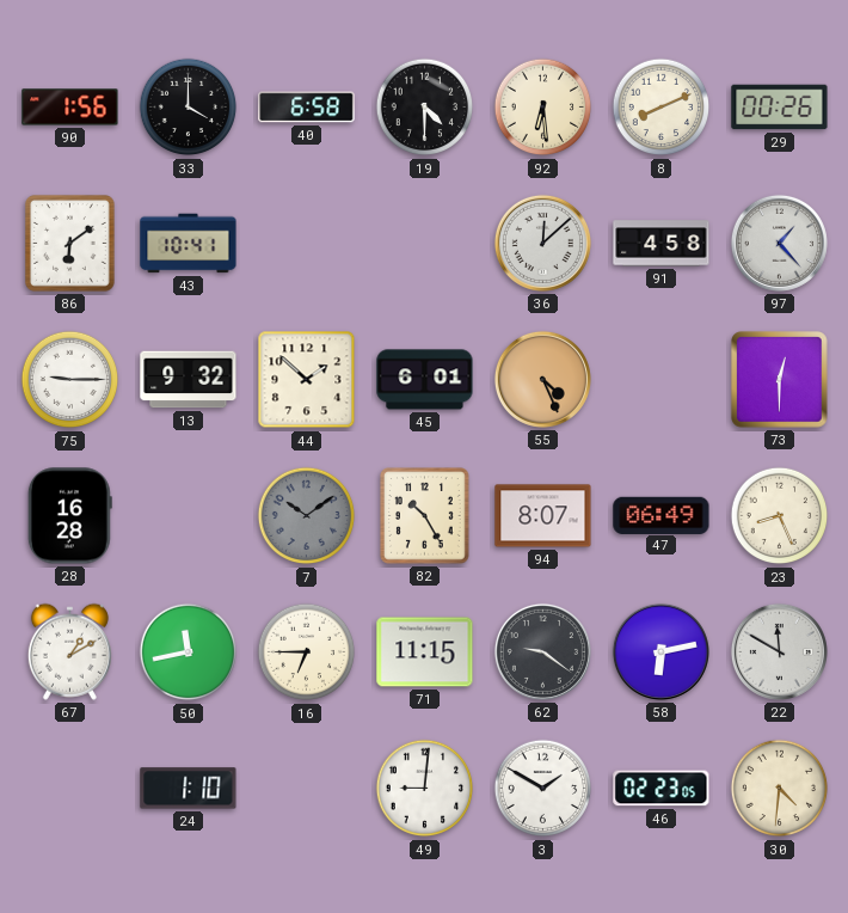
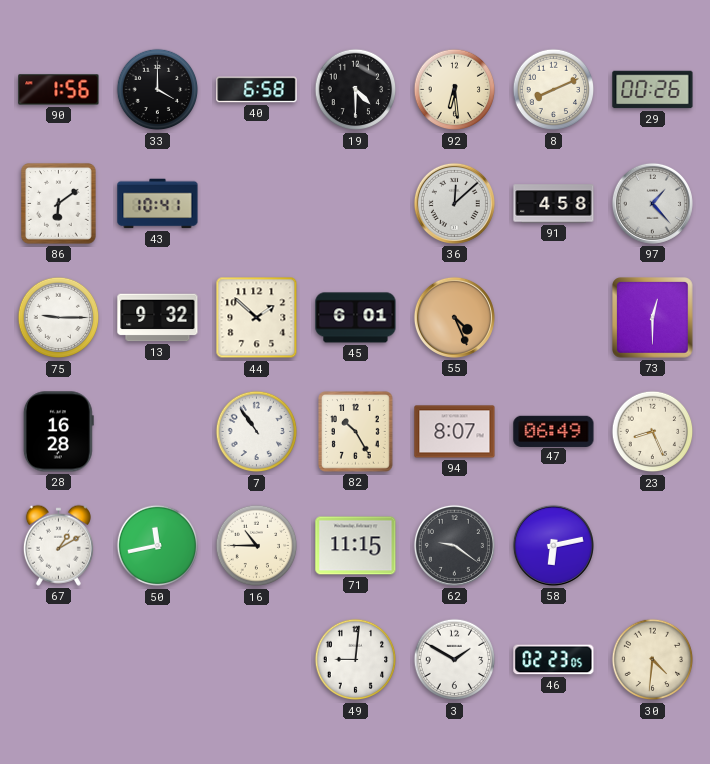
7: 10:09 -> 10:54 (257, 432)
7 dial: grey -> white (257, 432)
16: 6:45 -> 10:45 (257, 546)
22: 11:50 -> none (779, 651)
24: 1:10 -> none (189, 789)
